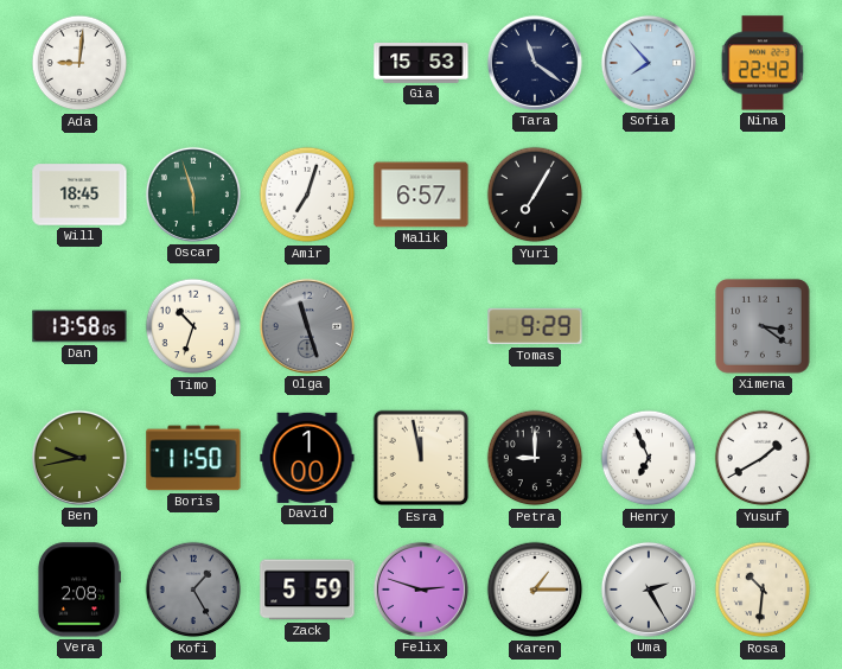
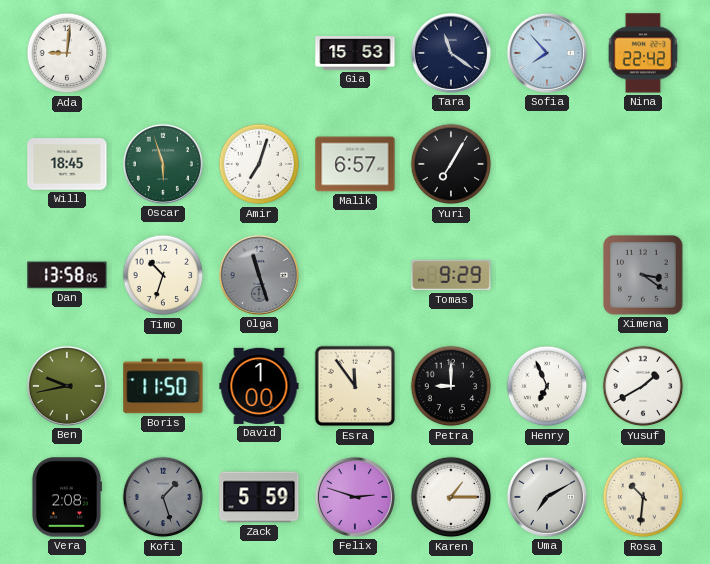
Esra: 11:58 -> 11:54 (355, 386)
Kofi: 1:25 -> 1:27 (163, 497)
Uma: 2:25 -> 7:10 (547, 497)
